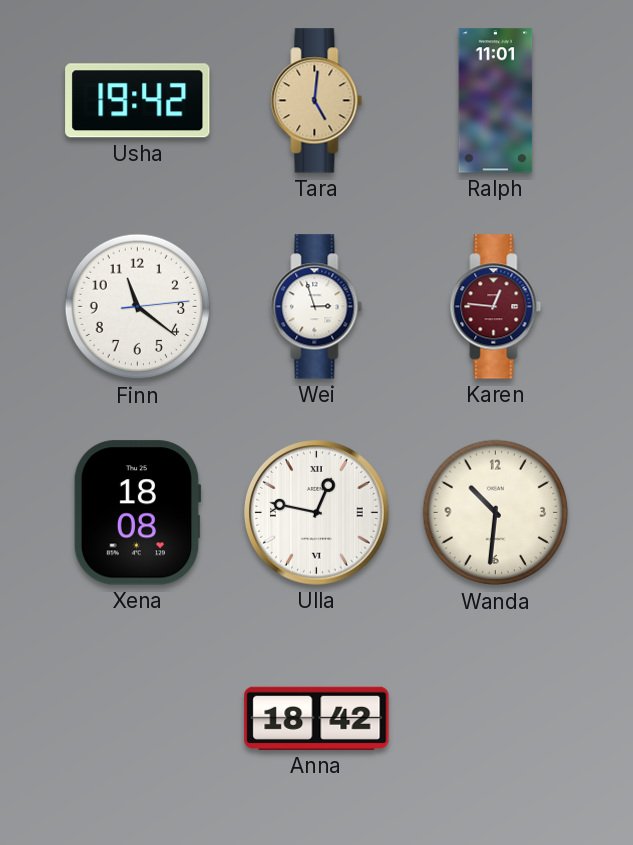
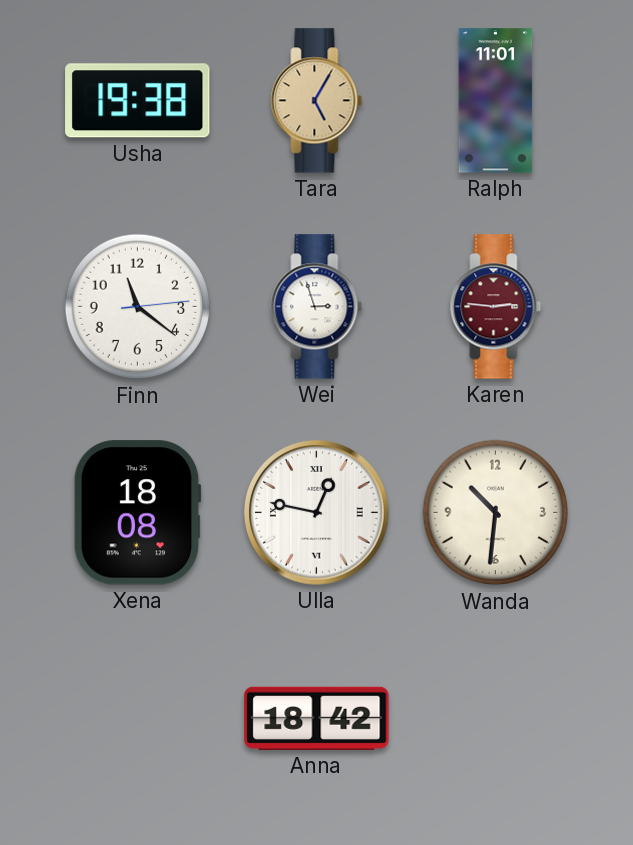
Usha: 19:42 -> 19:38 (138, 101)
Tara: 5:01 -> 5:05 (317, 101)
Karen: 12:46 -> 2:46 (496, 307)
